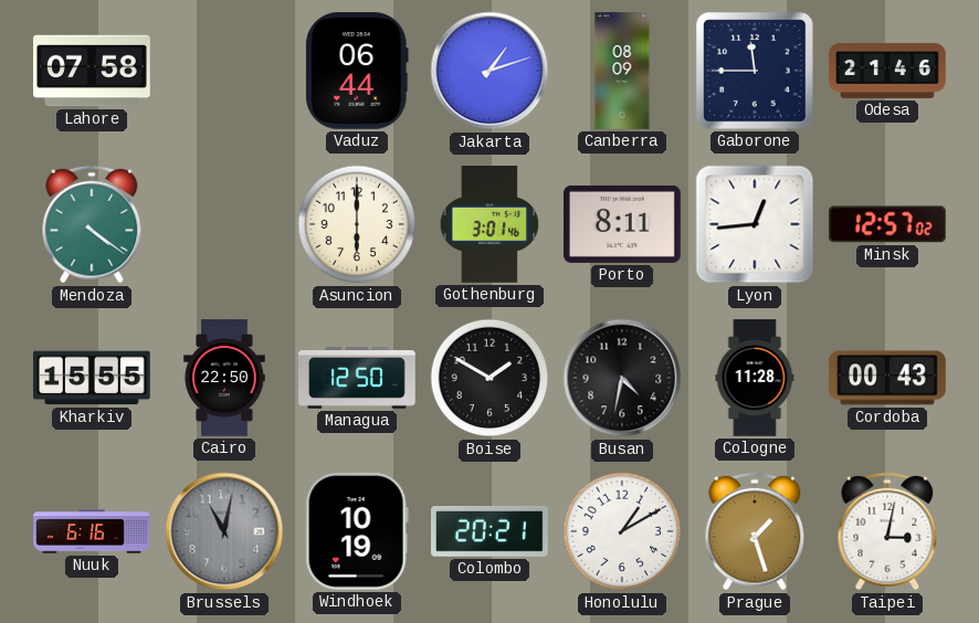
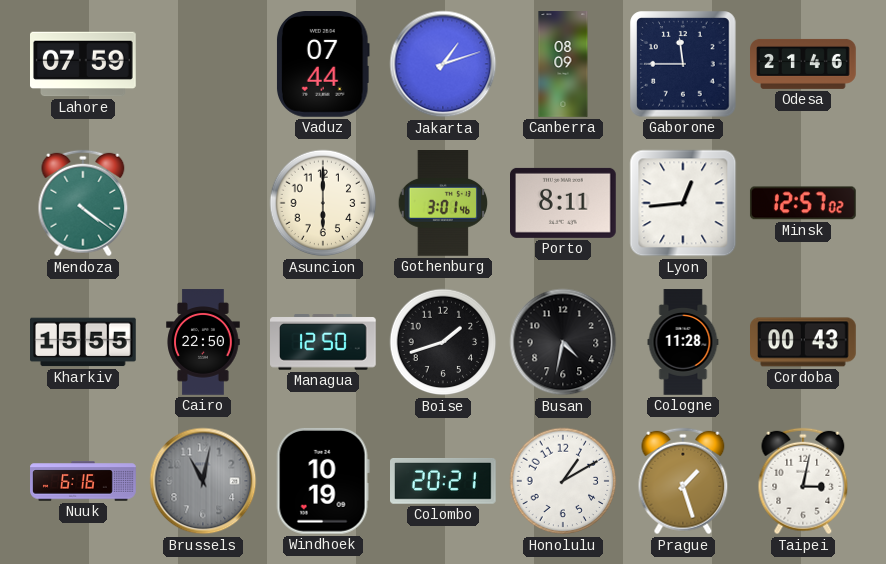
Lahore: 07:58 -> 07:59 (84, 64)
Vaduz: 06:44 -> 07:44 (323, 65)
Boise: 1:50 -> 1:42 (443, 342)
